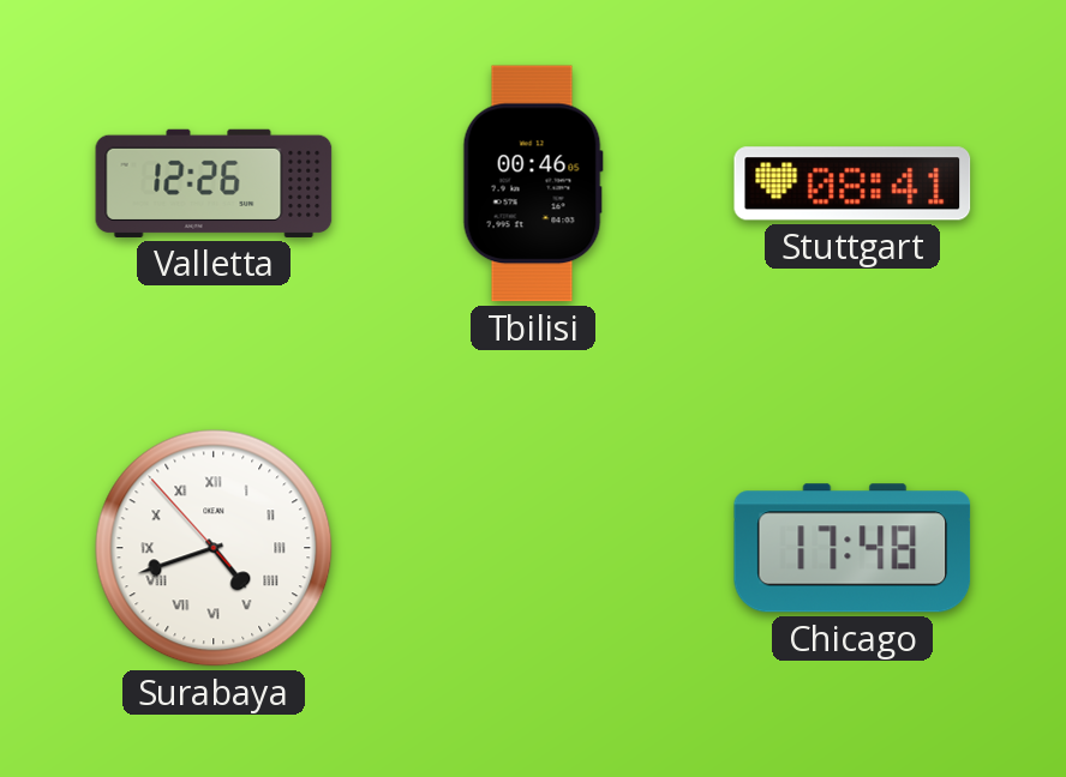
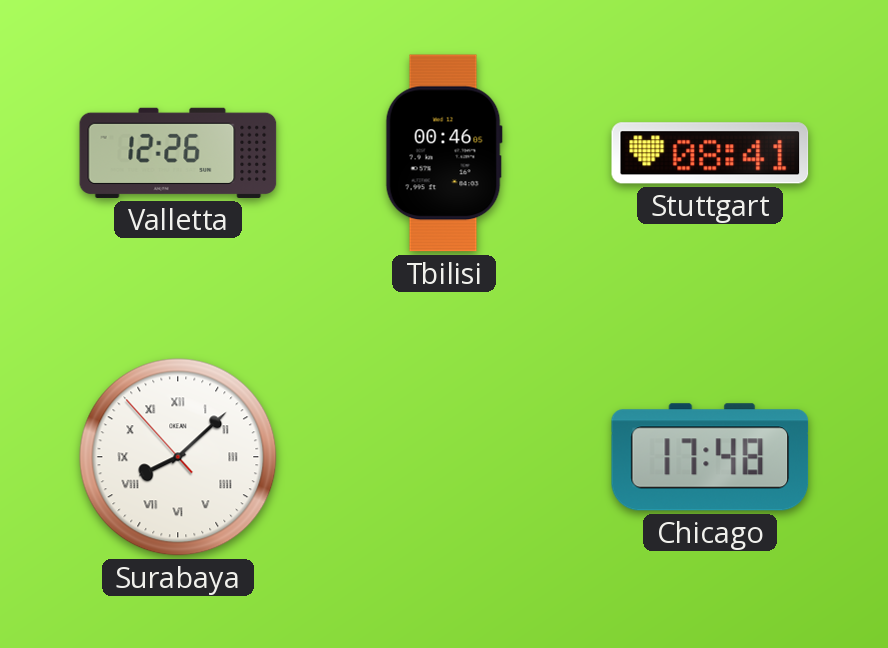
Surabaya: 4:41 -> 8:07 (178, 457)
